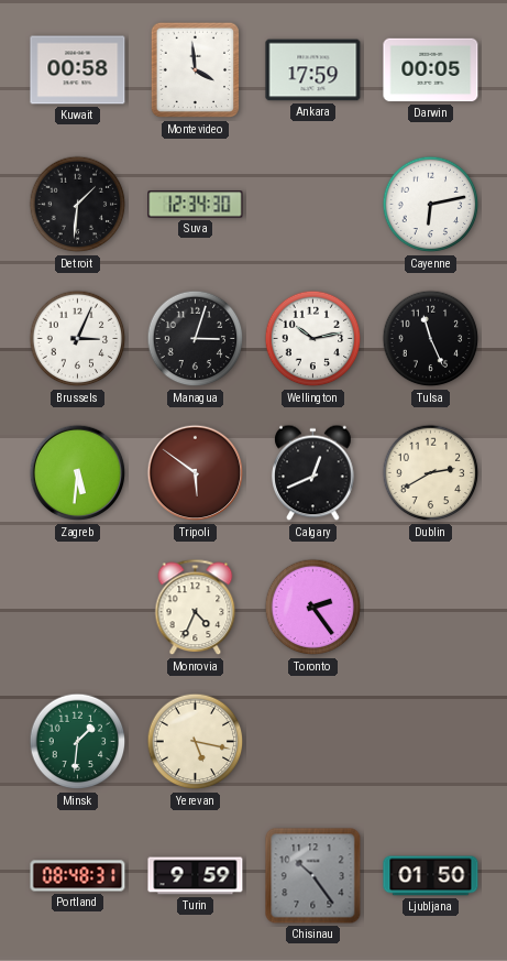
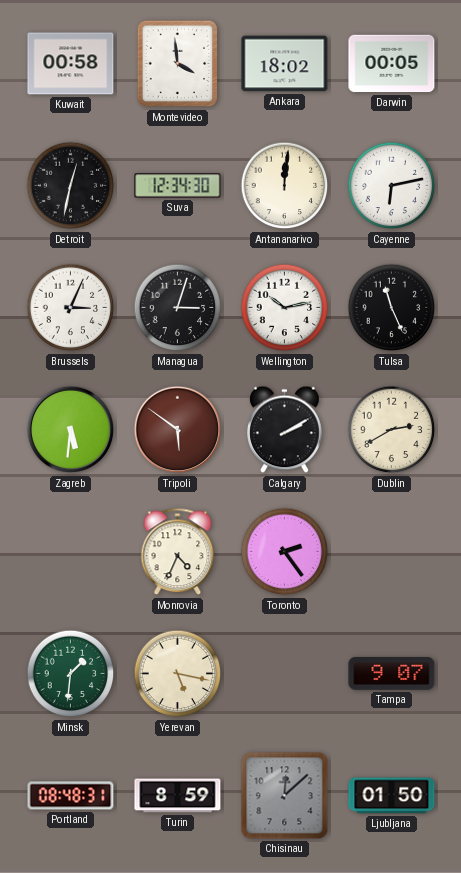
Ankara: 17:59 -> 18:02 (285, 64)
Detroit: 1:31 -> 12:32 (71, 186)
Antananarivo: none -> 12:01 (285, 186)
Calgary: 12:41 -> 2:10 (285, 430)
Tampa: none -> 9:07 (392, 673)
Turin: 9:59 -> 8:59 (178, 796)
Chisinau: 10:24 -> 12:08 (285, 796)
